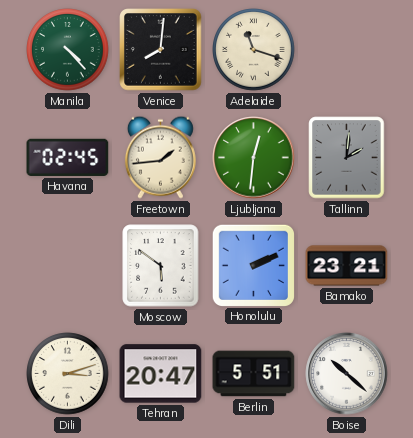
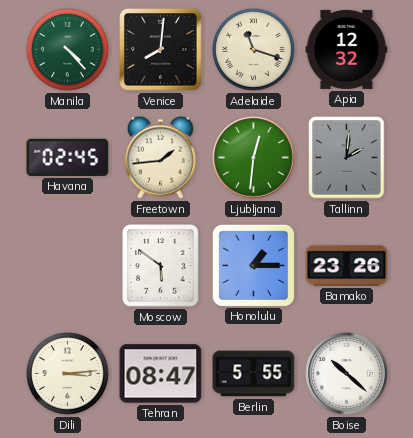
Apia: none -> 12:32 (347, 49)
Honolulu: 2:11 -> 1:15 (253, 265)
Bamako: 23:21 -> 23:26 (347, 266)
Dili: 3:12 -> 3:14 (68, 374)
Tehran: 20:47 -> 08:47 (161, 374)
Berlin: 5:51 -> 5:55 (254, 374)
